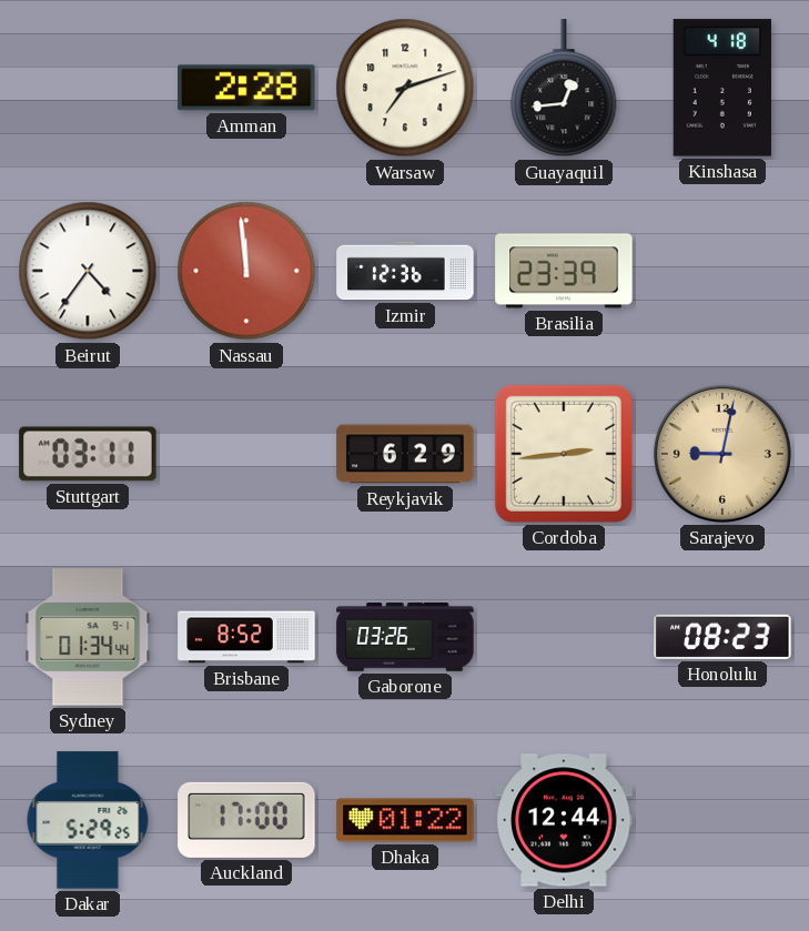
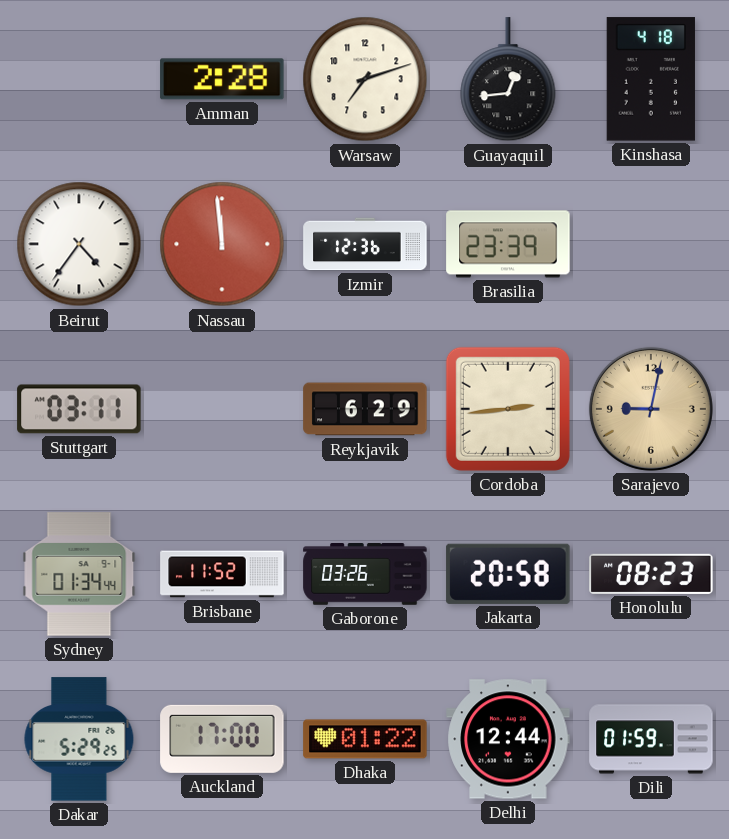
Brisbane: 8:52 -> 11:52 (222, 574)
Jakarta: none -> 20:58 (508, 574)
Dili: none -> 01:59 (651, 739)
